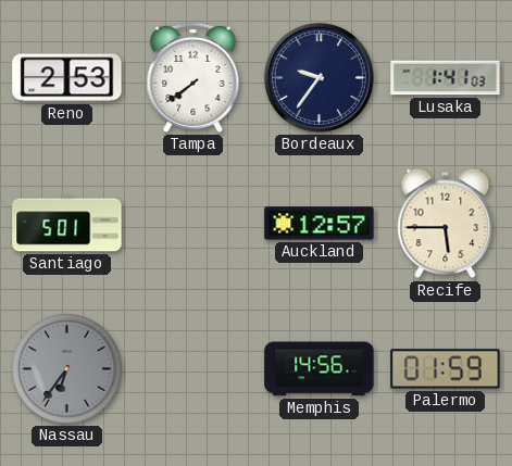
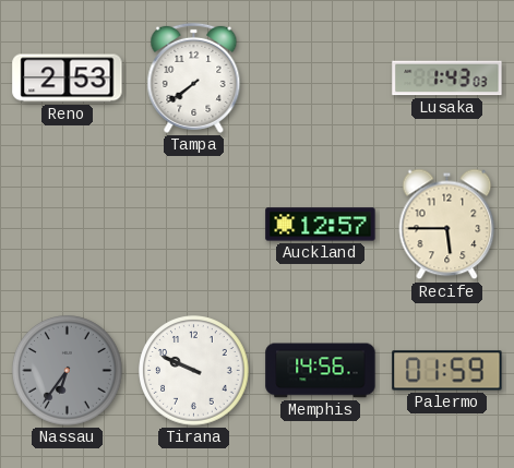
Bordeaux: 9:36 -> none (319, 77)
Lusaka: 1:41 -> 1:43 (447, 79)
Santiago: 5:01 -> none (67, 224)
Tirana: none -> 9:49 (194, 371)
